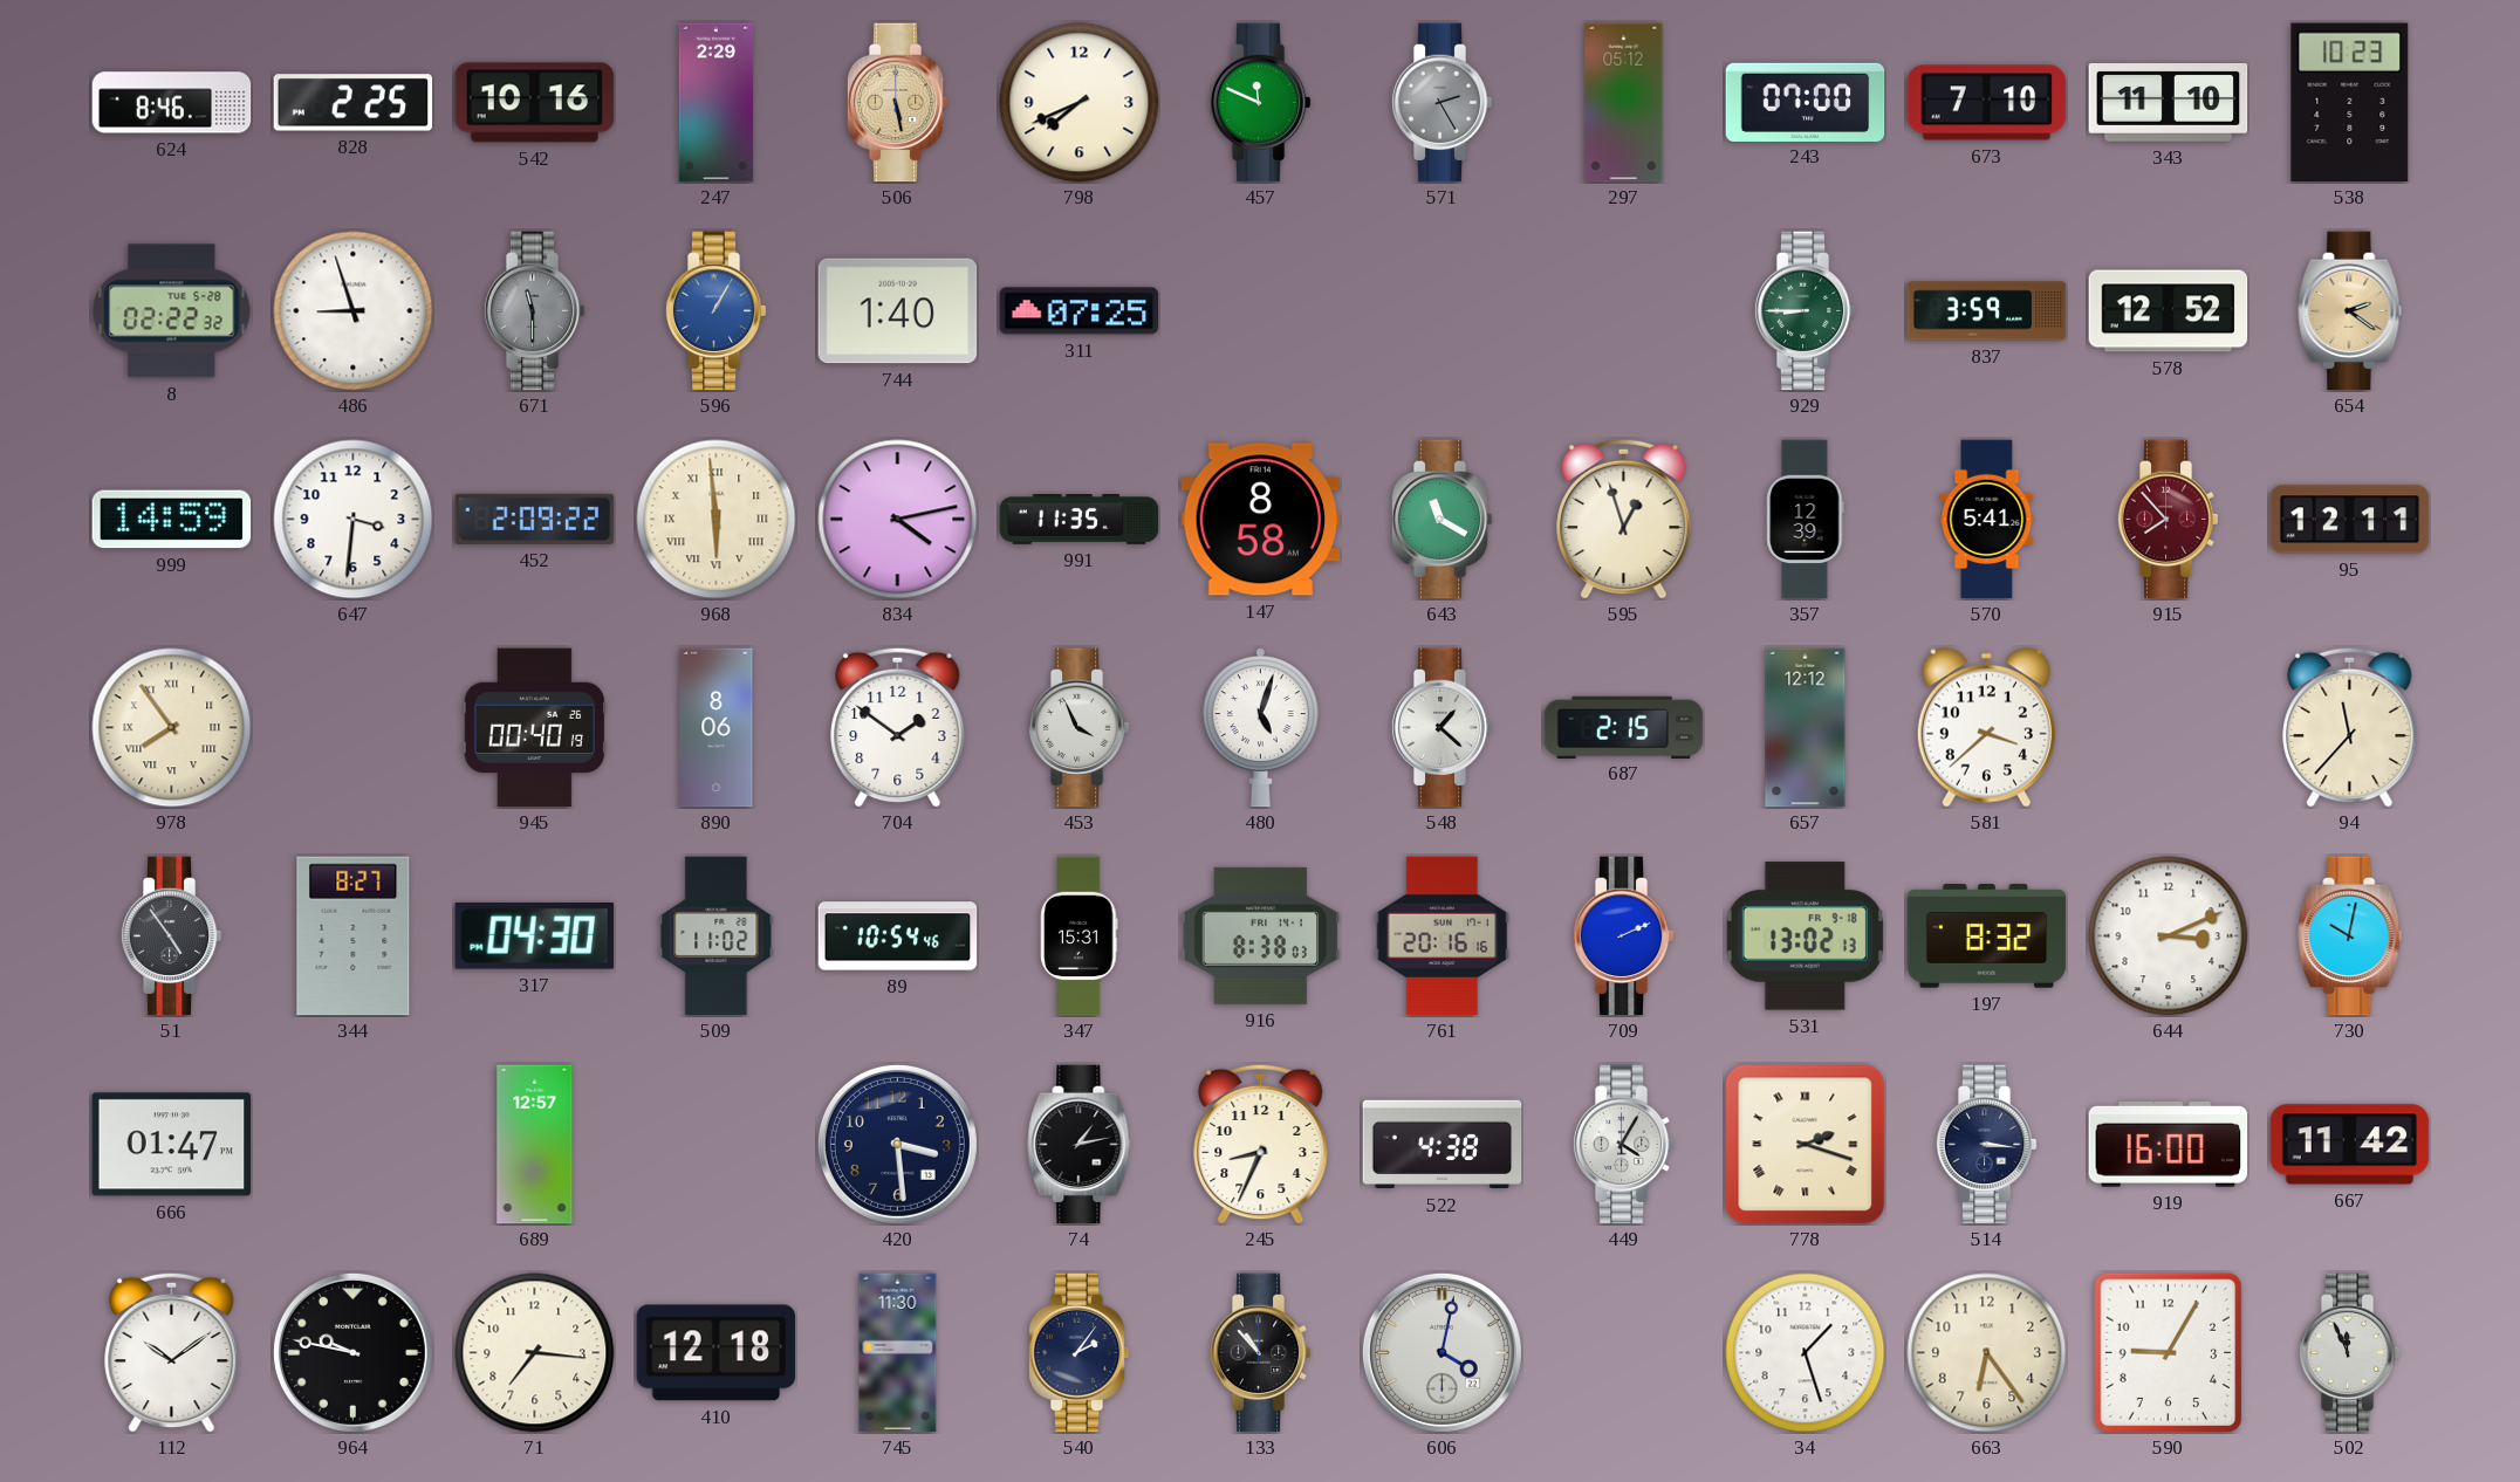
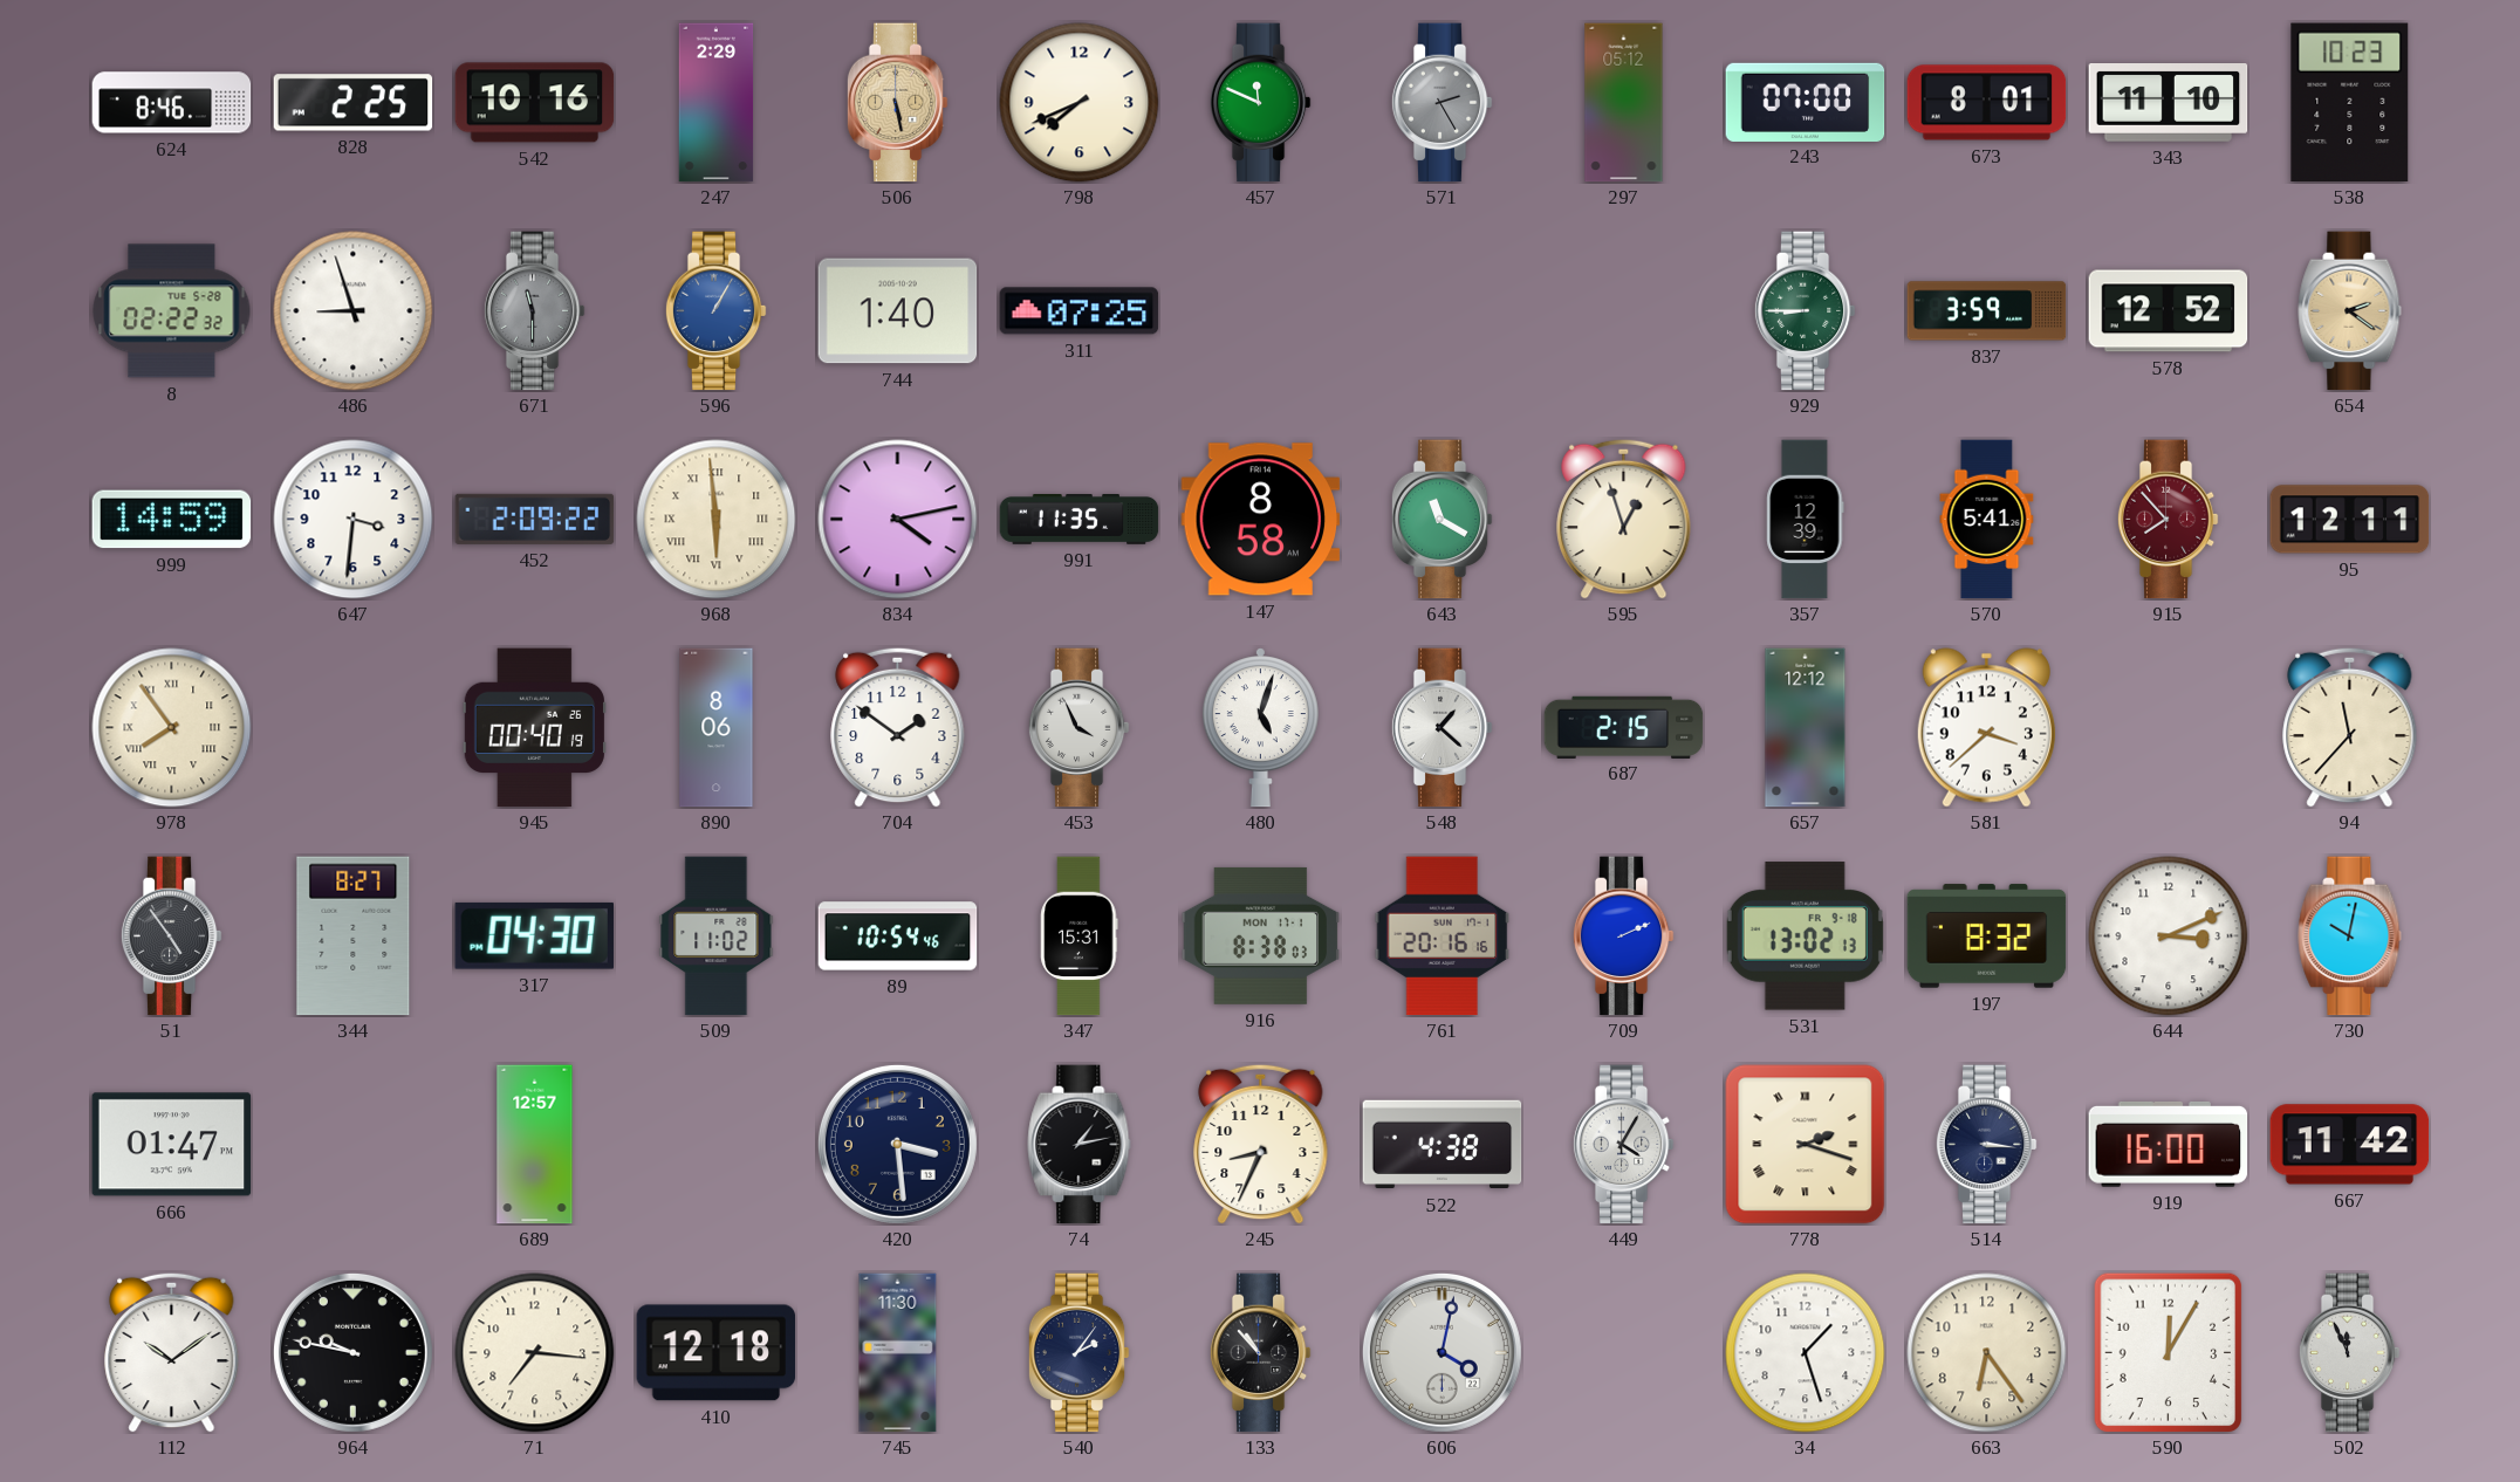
673: 7:10 -> 8:01 (1987, 103)
916 date: FRI 14-1 -> MON 17-1 (1261, 935)
590: 9:05 -> 12:05 (2169, 1352)
